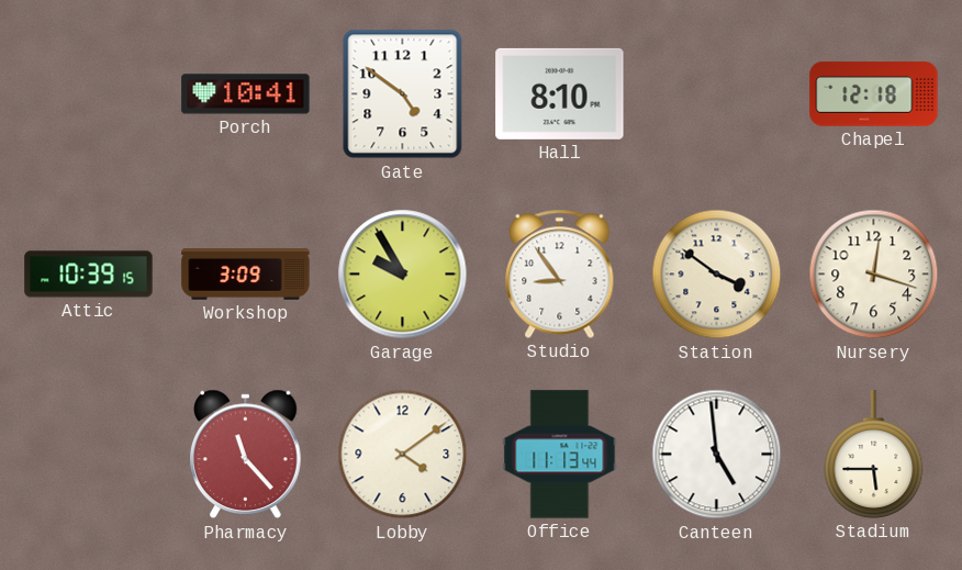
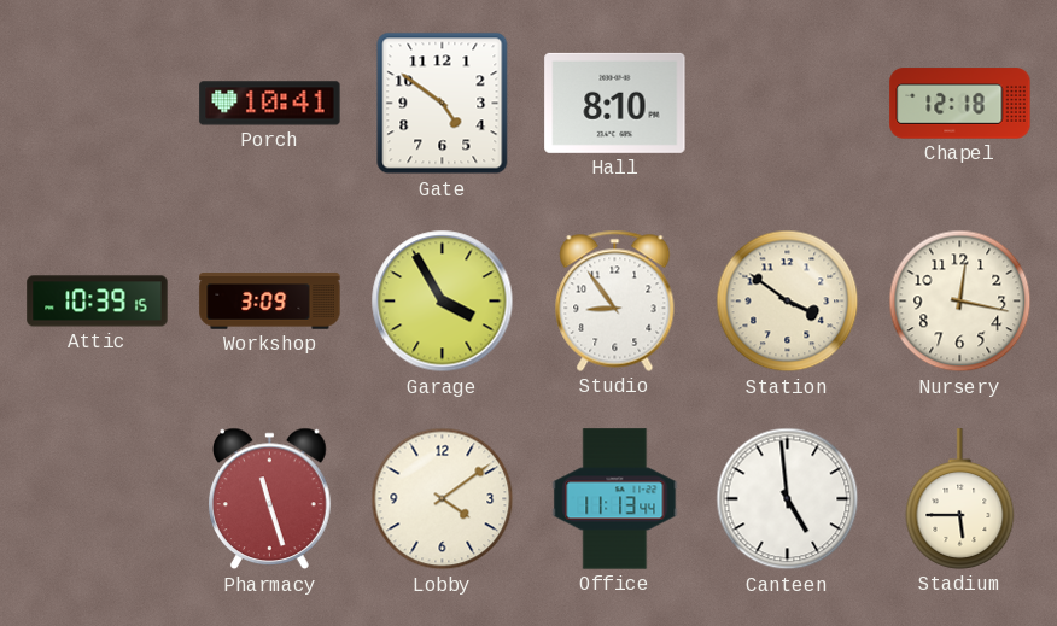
Garage: 9:55 -> 3:55 (443, 302)
Nursery: 12:18 -> 12:17 (960, 302)
Pharmacy: 11:23 -> 11:27 (270, 499)
